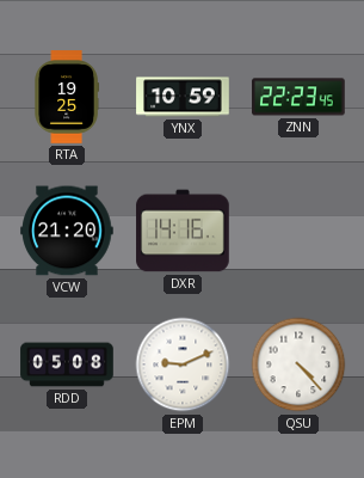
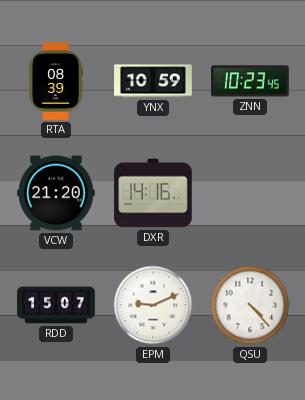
RTA: 19:25 -> 08:39 (56, 81)
ZNN: 22:23 -> 10:23 (250, 81)
RDD: 05:08 -> 15:07 (56, 305)
